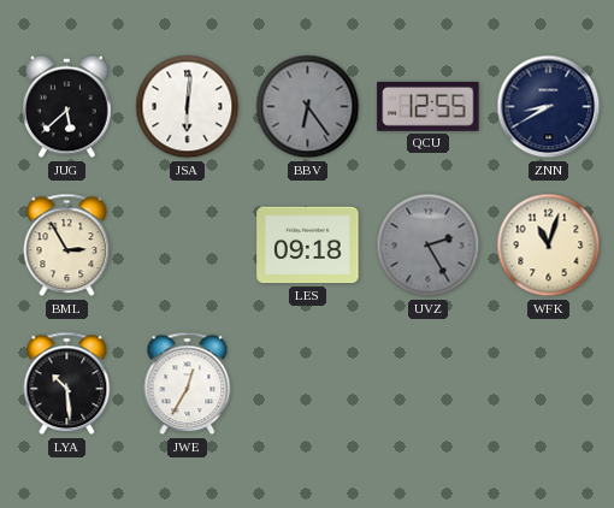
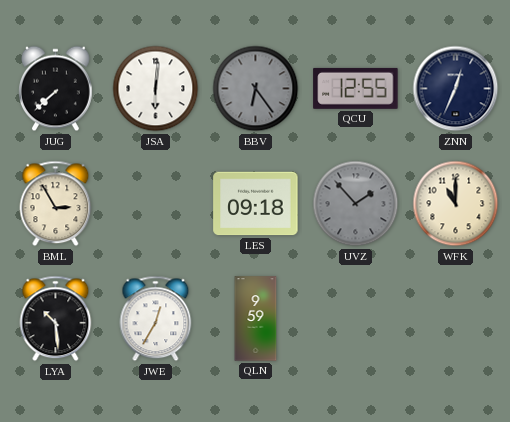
JUG: 5:38 -> 7:38 (56, 89)
ZNN: 8:40 -> 12:34 (456, 89)
UVZ: 2:25 -> 1:53 (356, 204)
WFK: 11:03 -> 11:00 (456, 204)
QLN: none -> 9:59 (256, 319)
